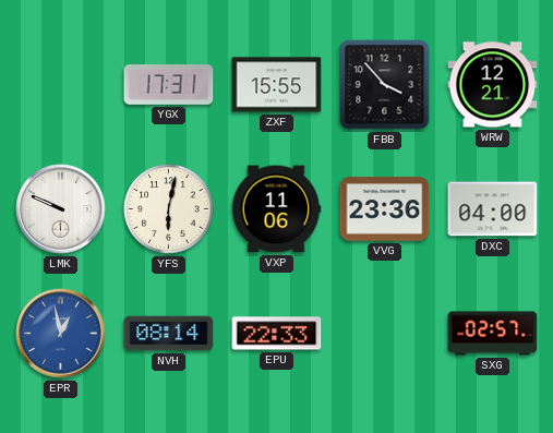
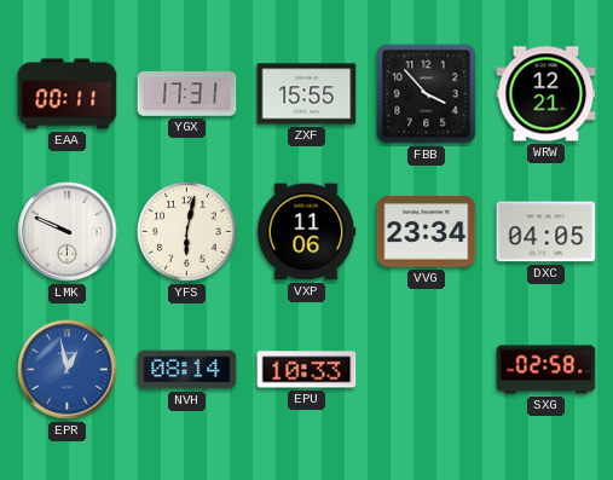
EAA: none -> 00:11 (68, 94)
VVG: 23:36 -> 23:34 (427, 232)
DXC: 04:00 -> 04:05 (547, 232)
EPU: 22:33 -> 10:33 (307, 370)
SXG: 02:57 -> 02:58 (547, 370)
